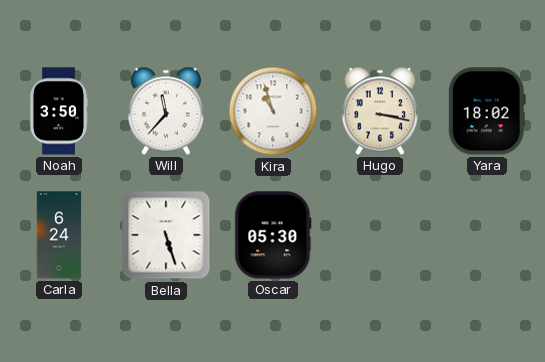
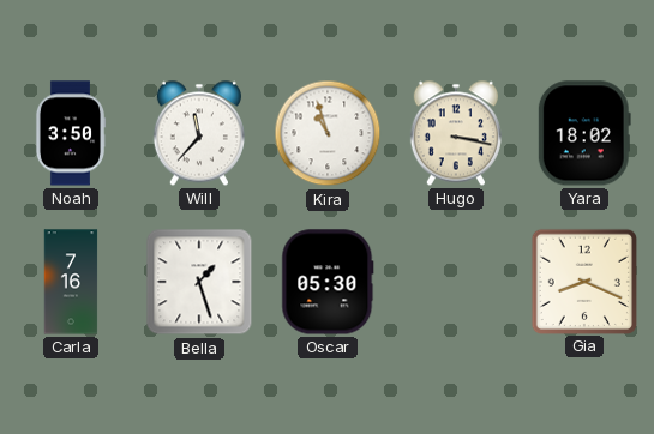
Carla: 6:24 -> 7:16 (71, 282)
Bella: 5:27 -> 1:27 (199, 282)
Gia: none -> 8:19 (583, 281)
